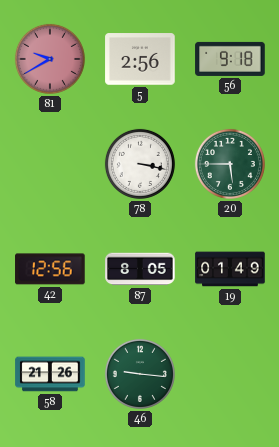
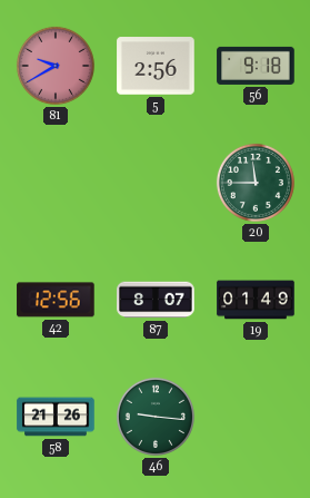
78: 3:17 -> none (140, 164)
20: 5:45 -> 11:45 (256, 183)
87: 8:05 -> 8:07 (156, 300)
